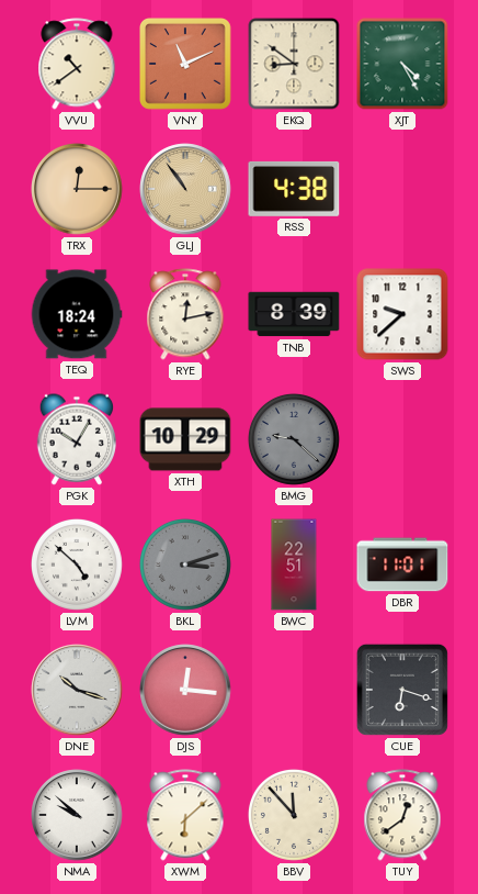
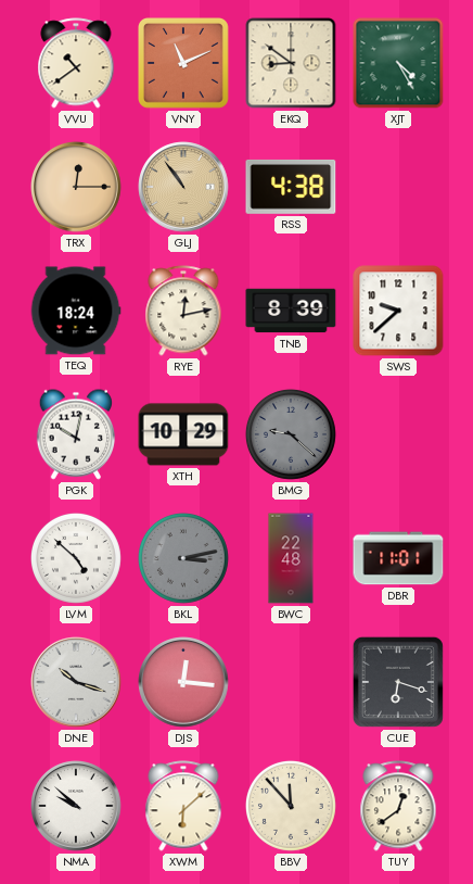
PGK: 10:05 -> 10:02 (76, 434)
BKL: 3:12 -> 3:13 (183, 558)
BWC: 22:51 -> 22:48 (291, 558)
